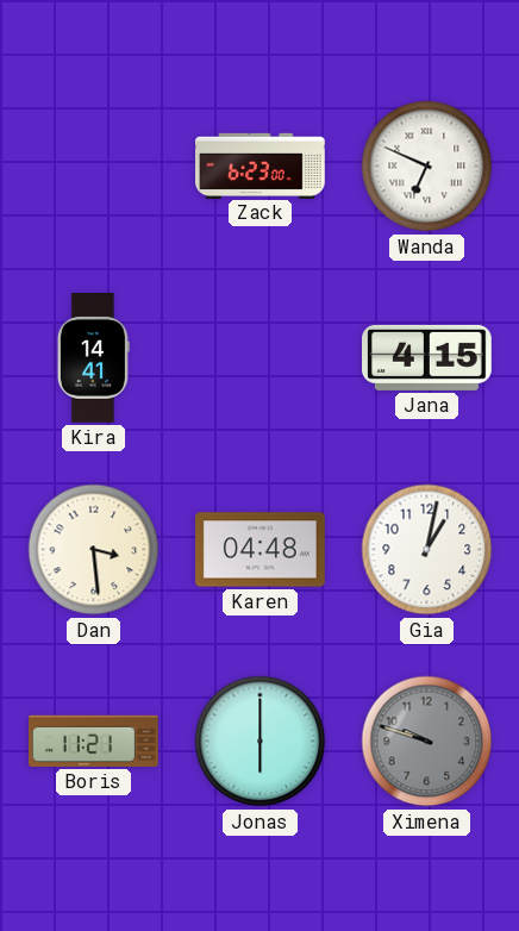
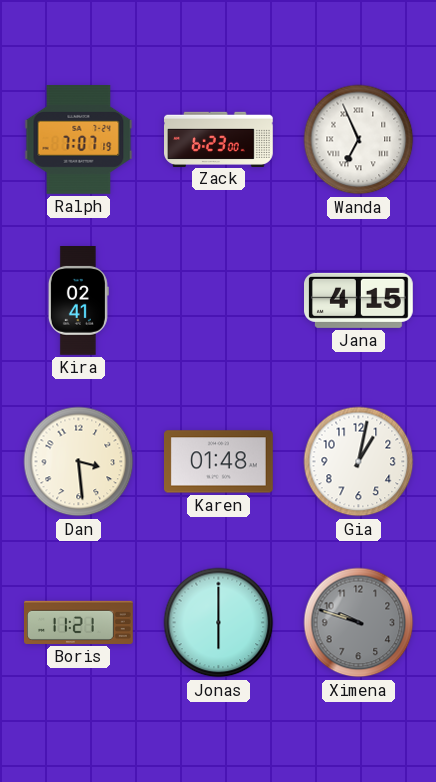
Ralph: none -> 7:07 (79, 140)
Wanda: 6:49 -> 6:56 (359, 140)
Kira: 14:41 -> 02:41 (78, 301)
Karen: 04:48 -> 01:48 (219, 462)
